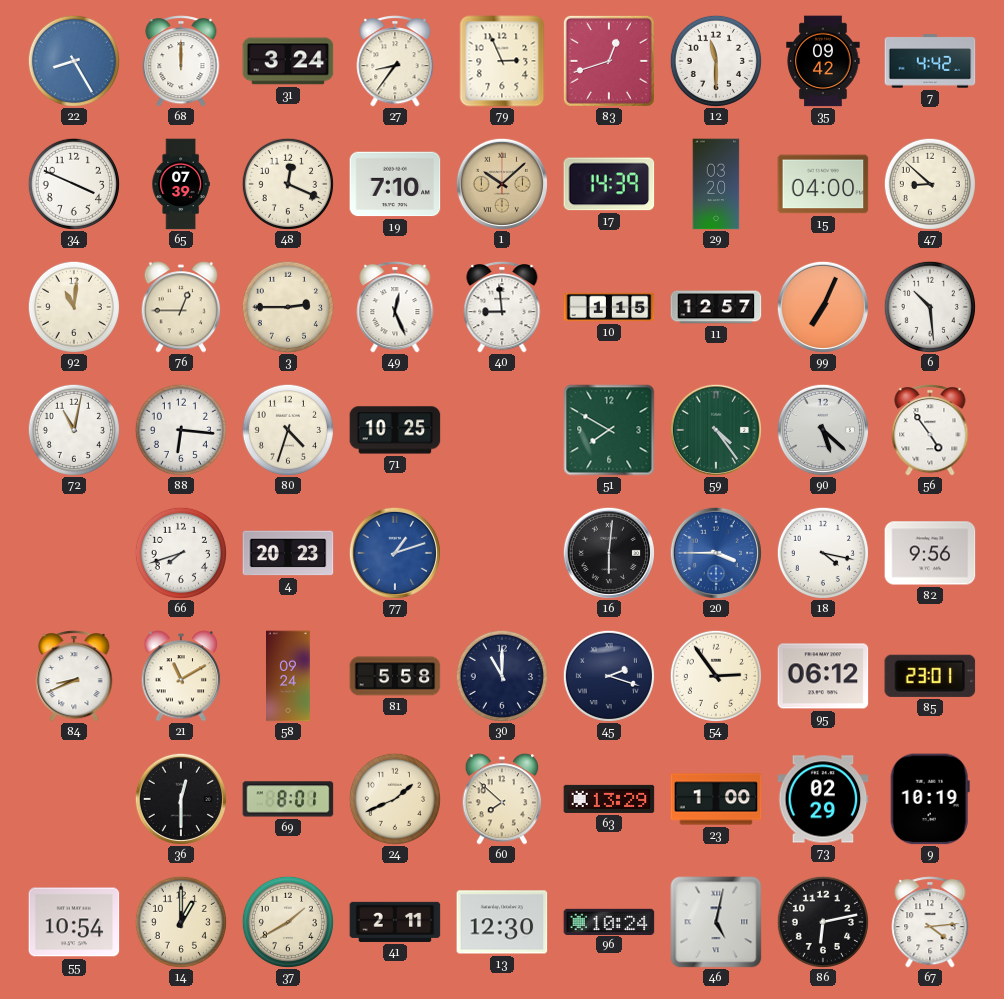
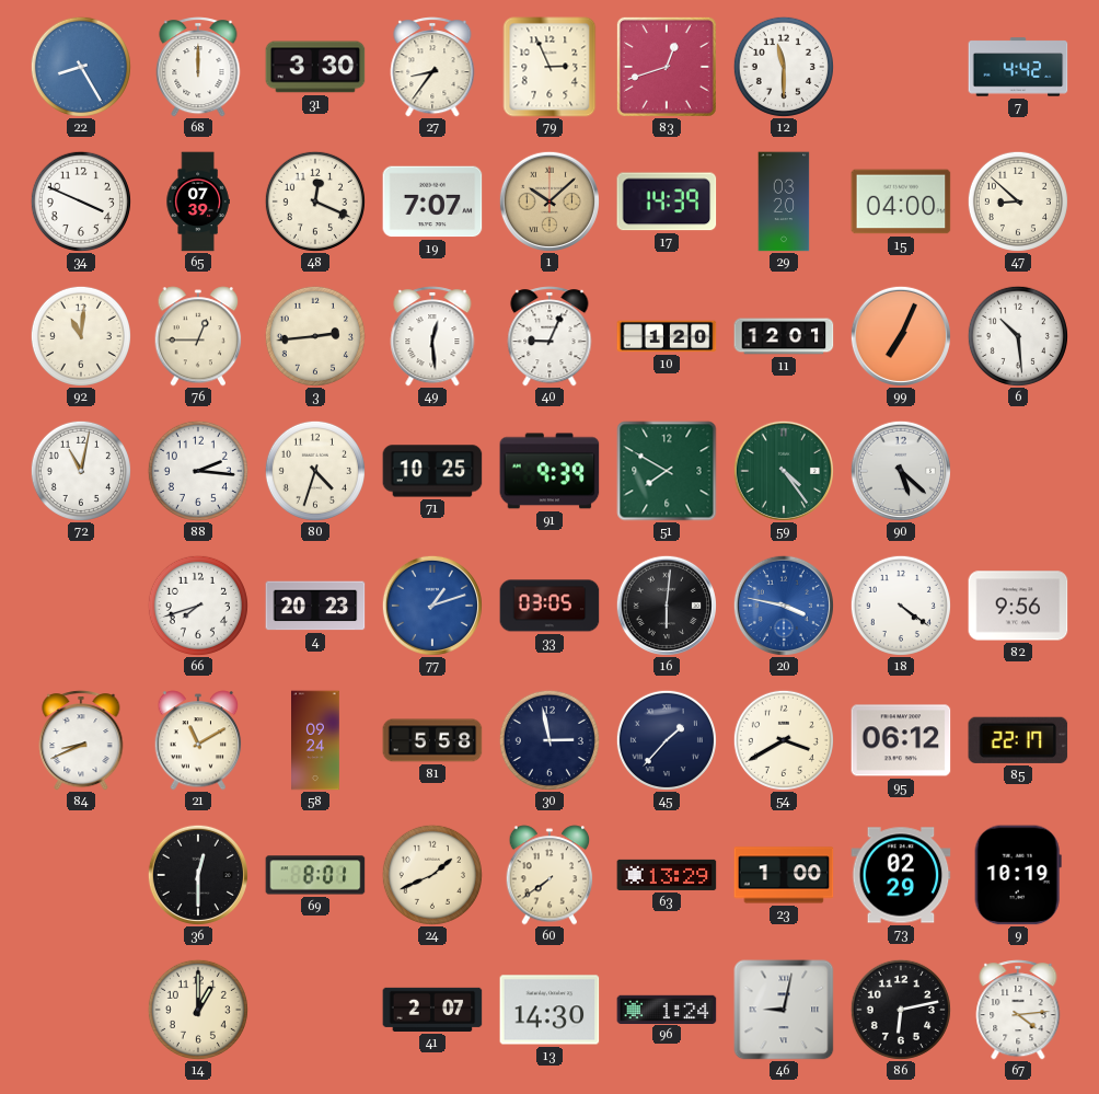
31: 3:24 -> 3:30 (315, 67)
35: 09:42 -> none (823, 61)
19: 7:10 -> 7:07 (432, 201)
3: 2:45 -> 2:44 (315, 336)
49: 12:26 -> 12:29 (432, 336)
40: 8:59 -> 9:04 (549, 336)
10: 1:15 -> 1:20 (667, 336)
11: 12:57 -> 12:01 (784, 336)
88: 6:16 -> 2:16 (198, 471)
91: none -> 9:39 (549, 471)
56: 4:54 -> none (930, 430)
33: none -> 03:05 (549, 606)
20: 3:45 -> 3:47 (784, 606)
18: 4:17 -> 4:21 (901, 606)
30: 11:00 -> 2:58 (549, 740)
45: 2:18 -> 1:37 (667, 740)
54: 2:54 -> 3:40 (784, 740)
85: 23:01 -> 22:17 (1018, 740)
60: 7:52 -> 7:39 (549, 875)
55: 10:54 -> none (74, 922)
37: 1:40 -> none (288, 922)
41: 2:11 -> 2:07 (432, 1010)
13: 12:30 -> 14:30 (549, 1010)
96: 10:24 -> 1:24 (667, 1009)
46: 5:02 -> 9:02 (784, 1010)
